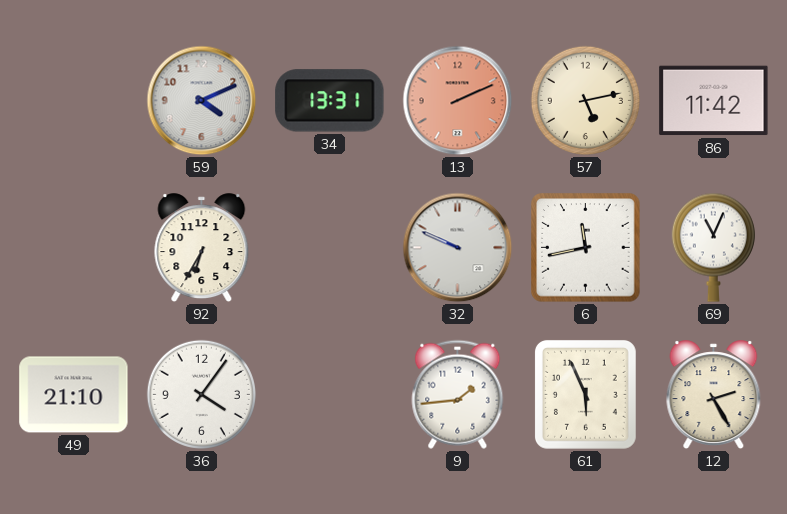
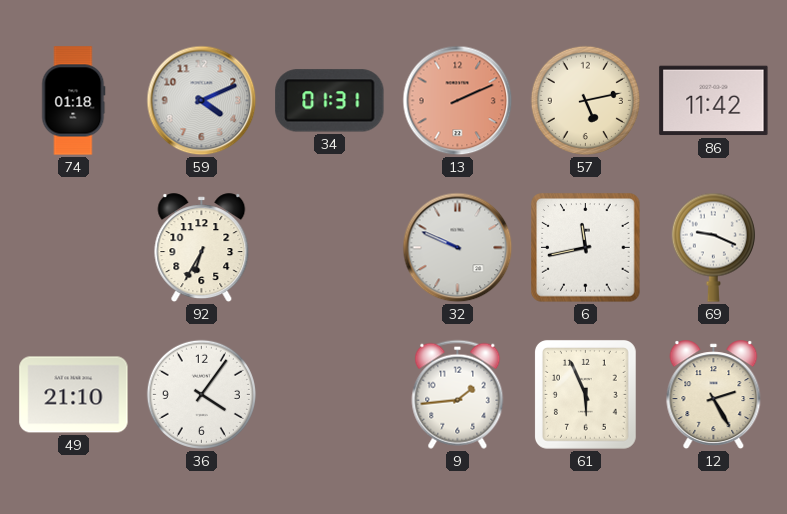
74: none -> 01:18 (74, 101)
34: 13:31 -> 01:31 (330, 101)
69: 11:04 -> 9:19 (713, 247)
